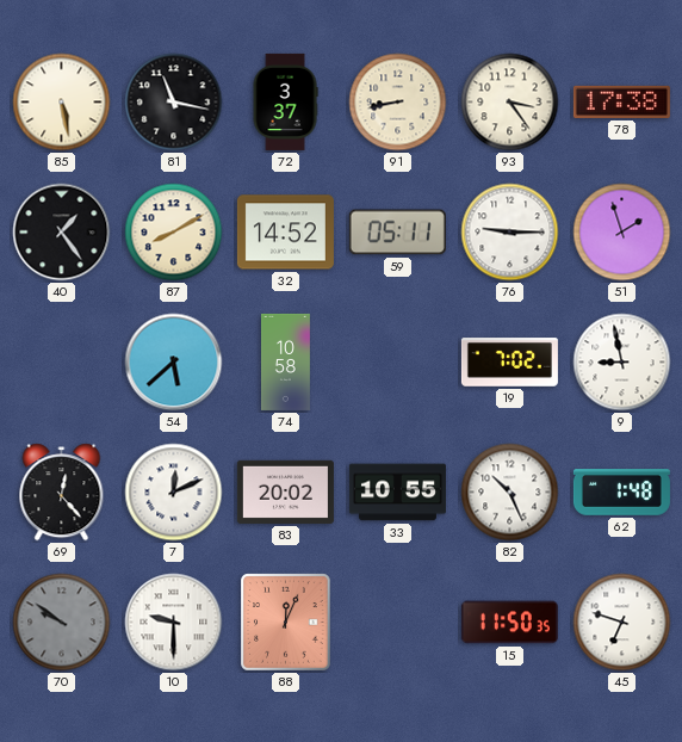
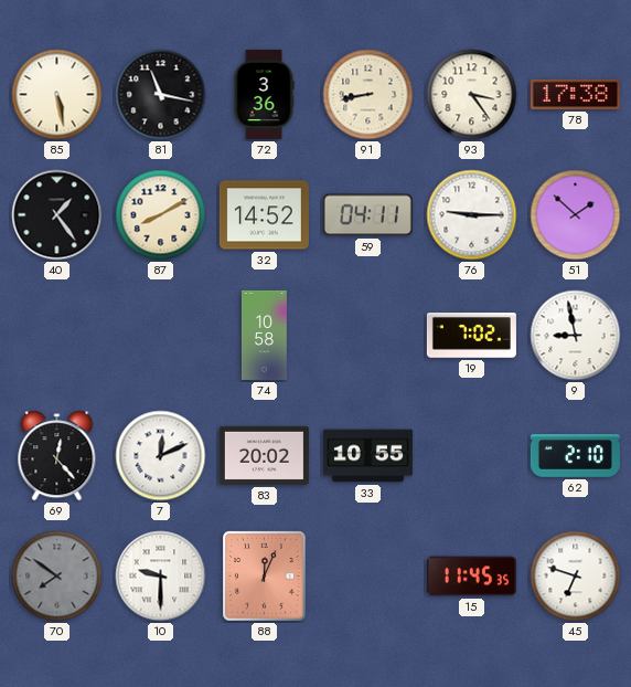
72: 3:37 -> 3:36 (264, 94)
59: 05:11 -> 04:11 (367, 215)
51: 1:57 -> 1:52 (576, 215)
54: 5:38 -> none (174, 363)
82: 10:26 -> none (510, 493)
62: 1:48 -> 2:10 (575, 456)
70: 9:51 -> 7:51 (57, 577)
15: 11:50 -> 11:45 (471, 577)
